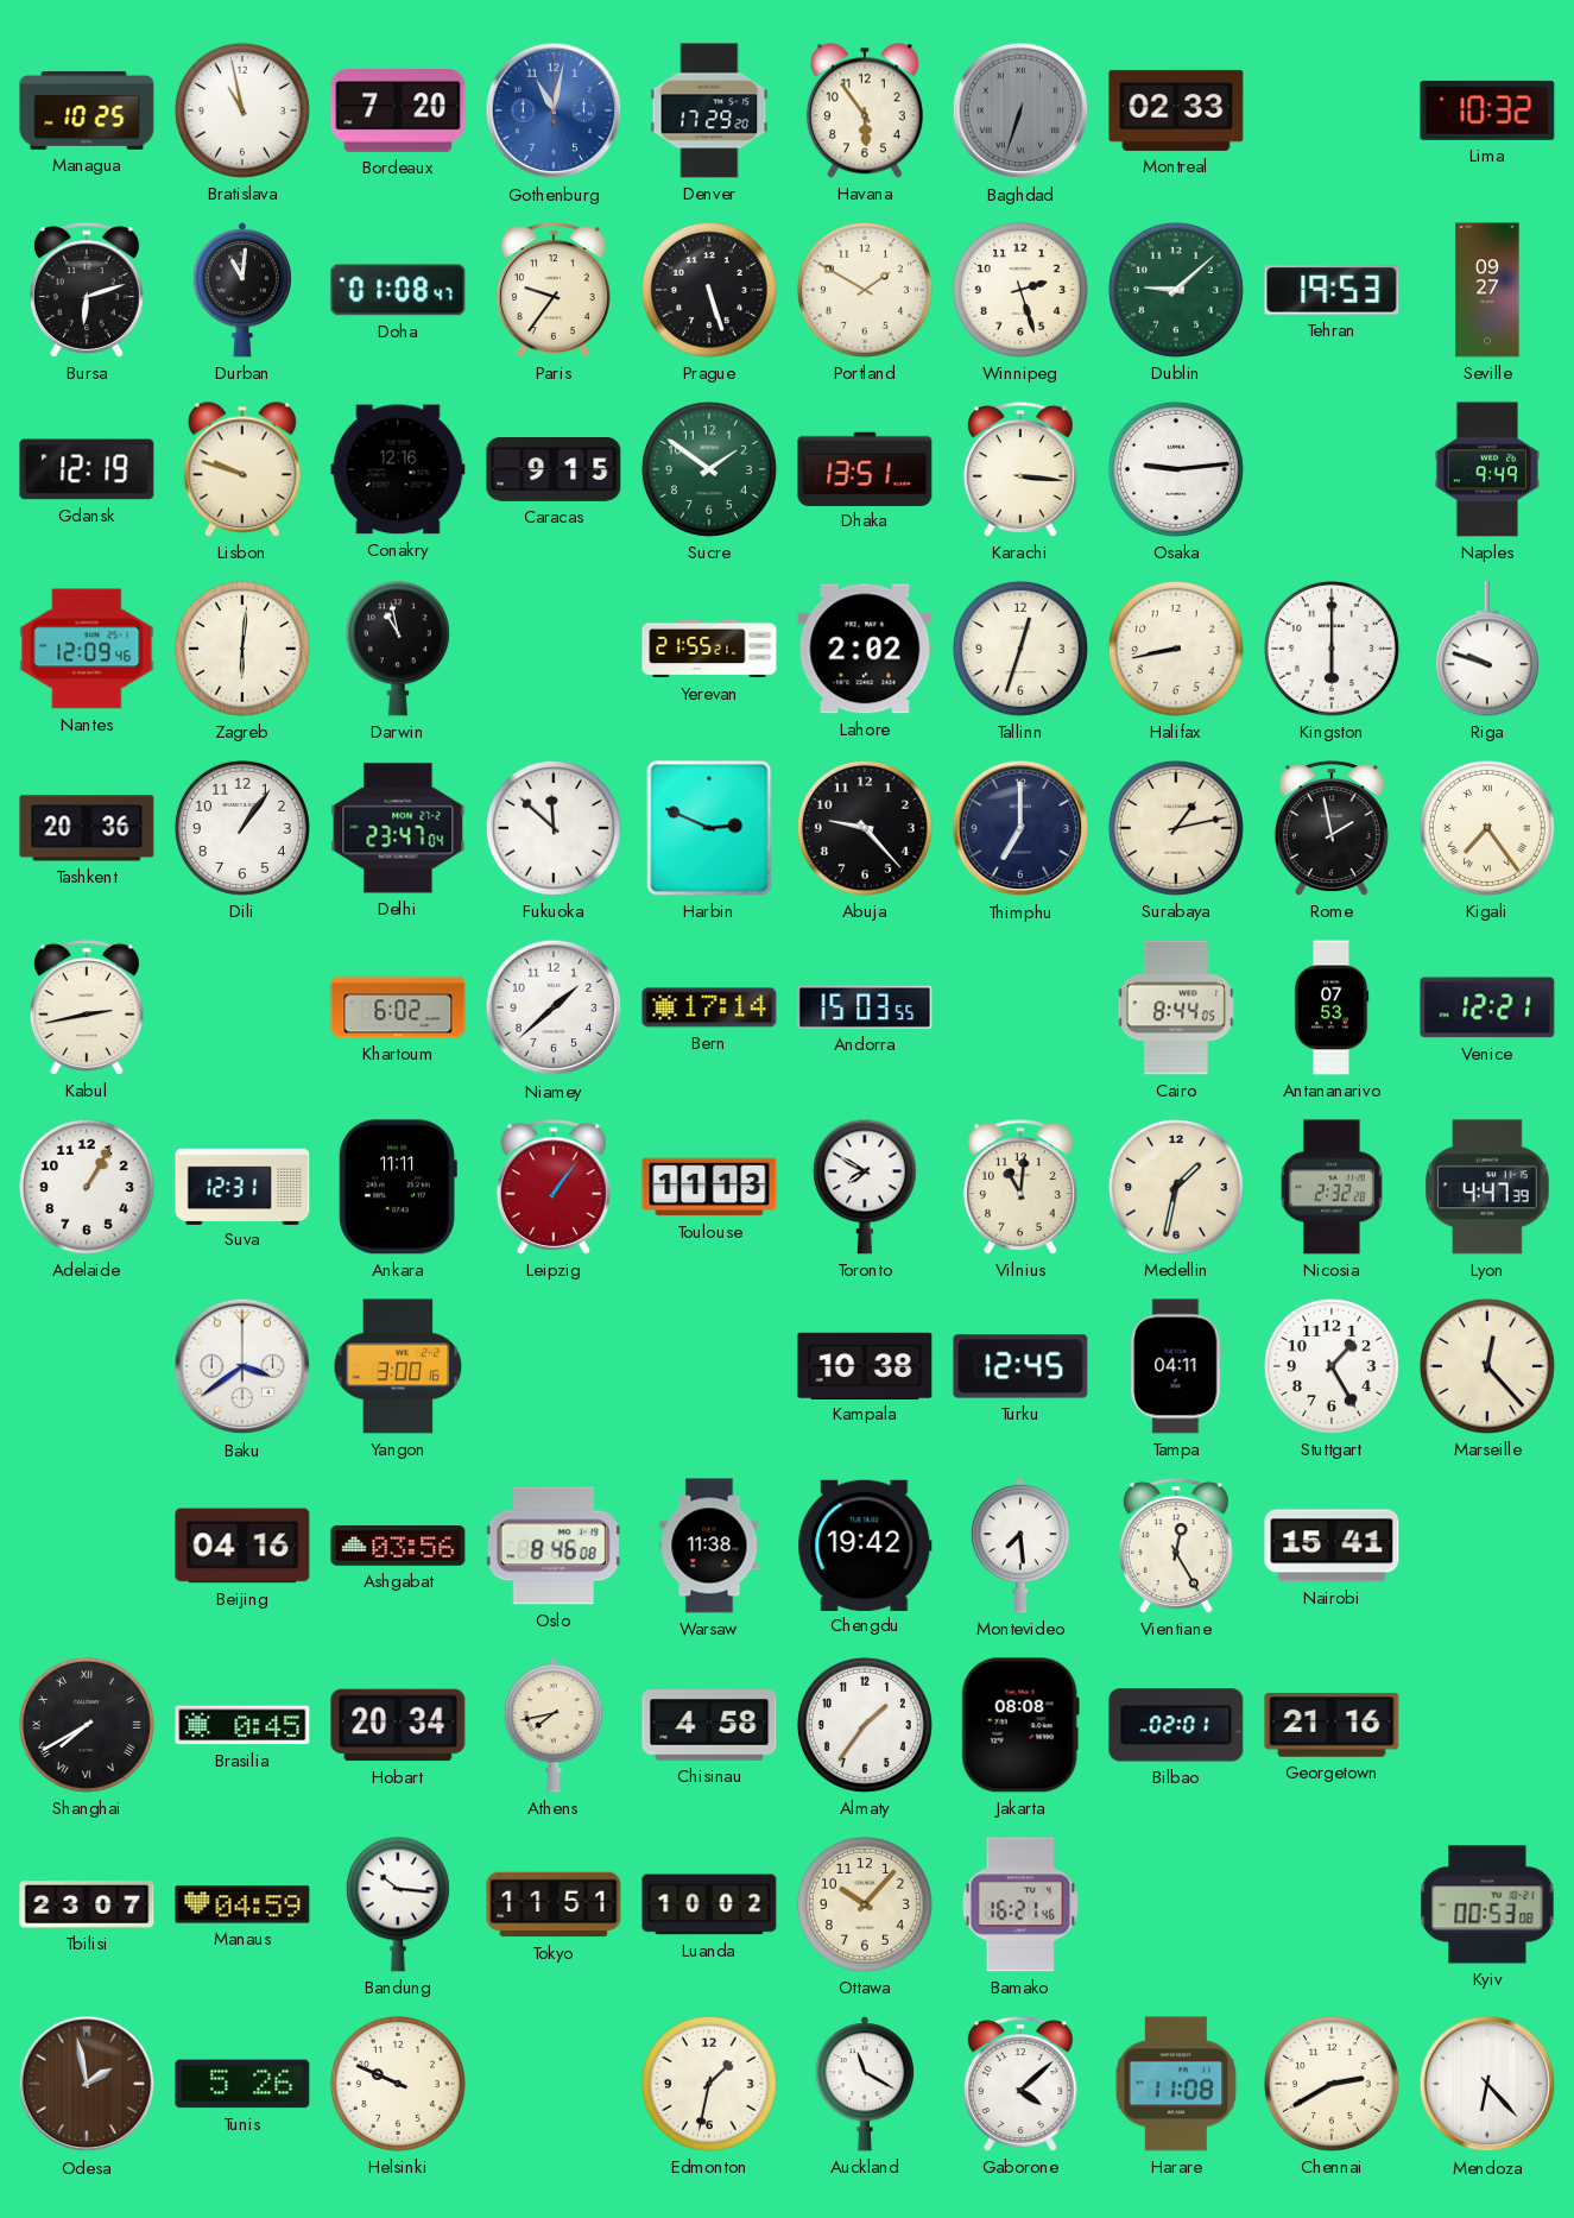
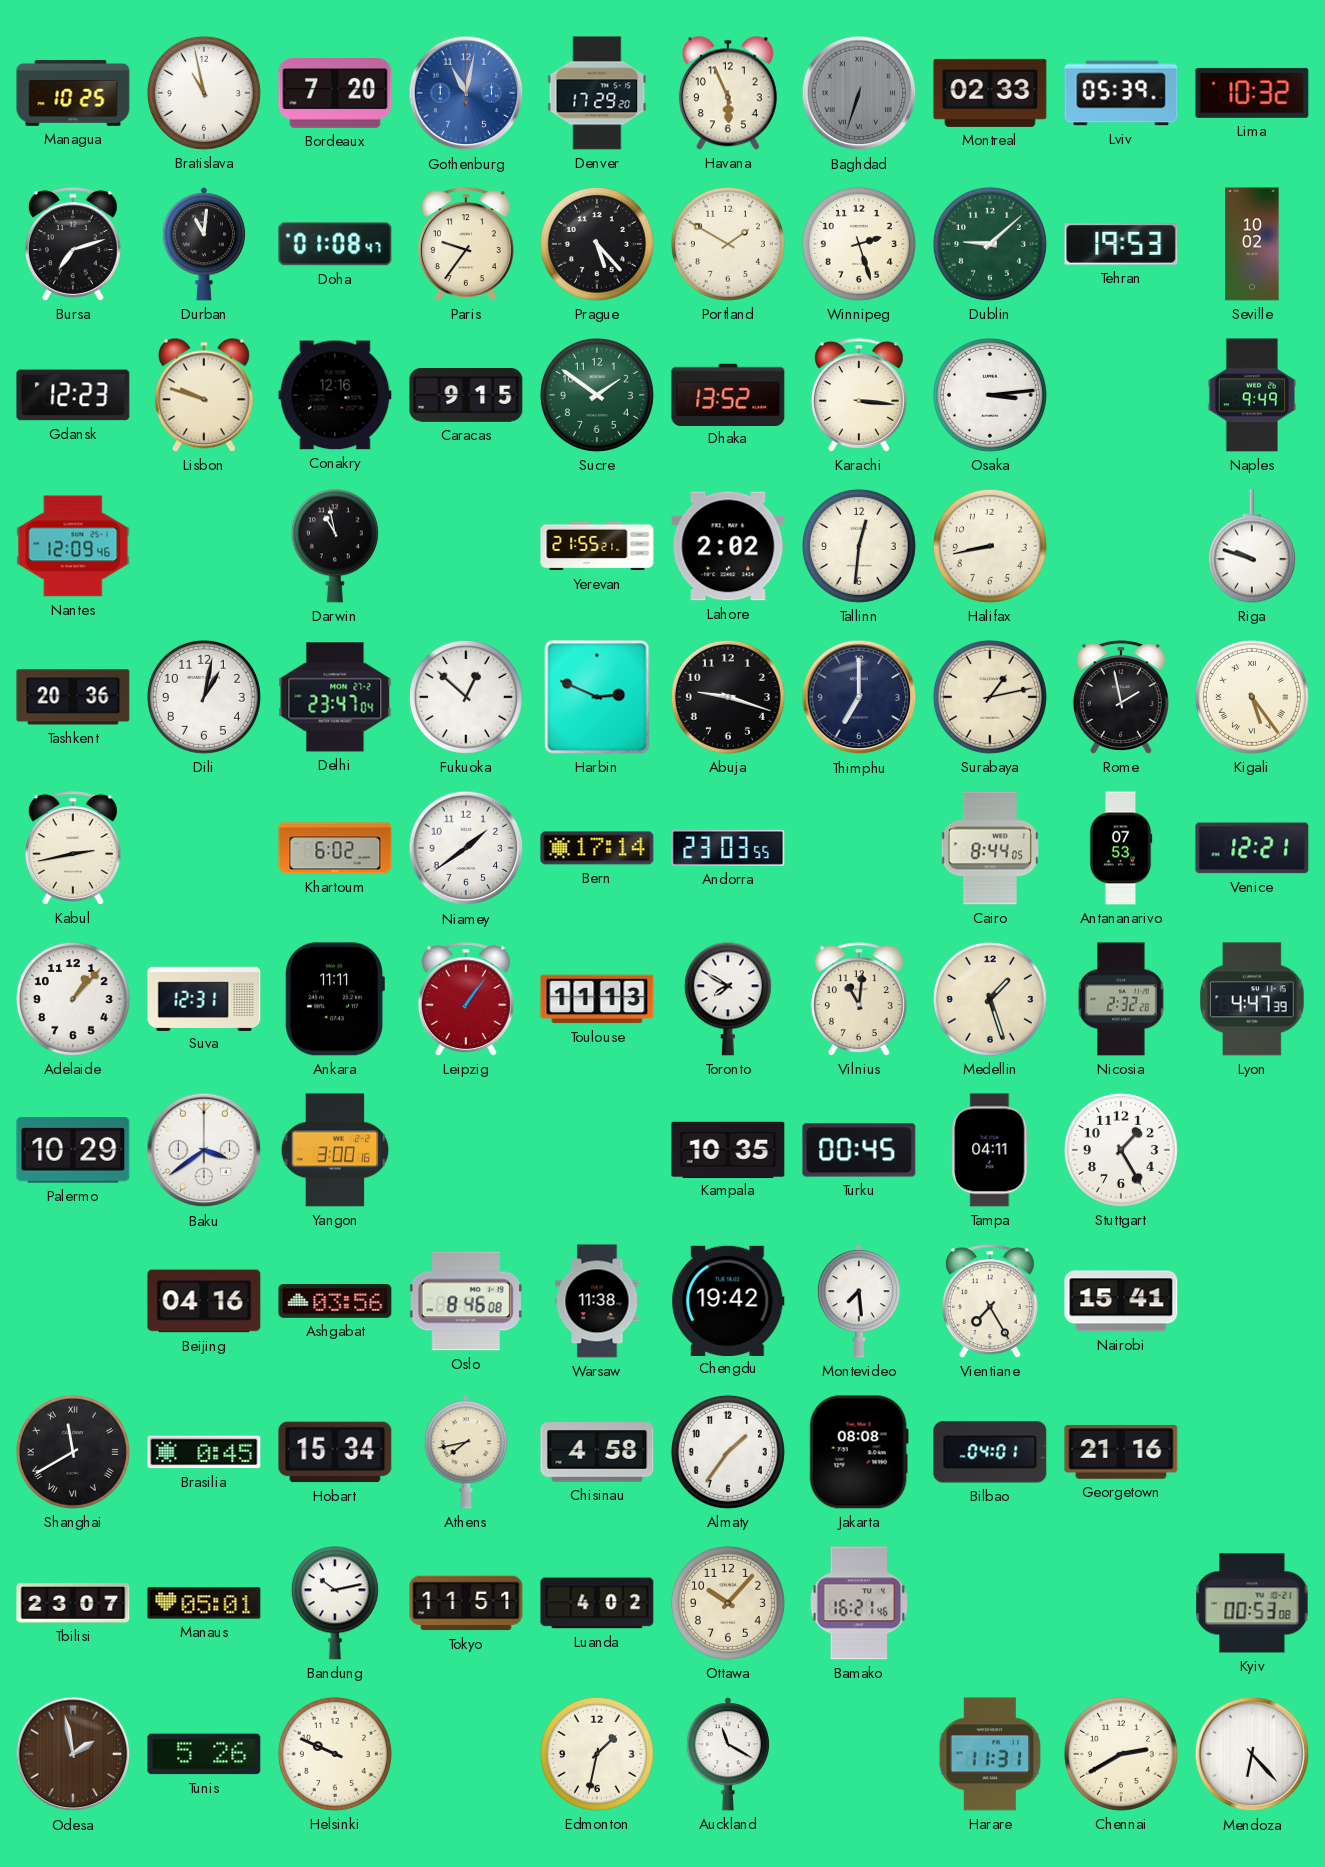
Havana: 5:54 -> 5:56 (728, 93)
Lviv: none -> 05:39 (1121, 93)
Bursa: 6:12 -> 7:12 (73, 244)
Prague: 5:27 -> 5:23 (597, 244)
Seville: 09:27 -> 10:02 (1252, 244)
Gdansk: 12:19 -> 12:23 (73, 395)
Dhaka: 13:51 -> 13:52 (728, 394)
Osaka: 9:14 -> 3:14 (990, 395)
Zagreb: 6:01 -> none (242, 649)
Tallinn: 12:33 -> 12:31 (859, 546)
Kingston: 6:00 -> none (1332, 649)
Dili: 1:06 -> 1:02 (204, 697)
Fukuoka: 11:52 -> 12:52 (466, 697)
Abuja: 9:23 -> 9:18 (728, 697)
Kigali: 7:24 -> 5:24 (1252, 697)
Niamey: 1:38 -> 1:39 (466, 848)
Andorra: 15:03 -> 23:03 (728, 848)
Adelaide: 1:05 -> 1:07 (73, 999)
Medellin: 1:32 -> 1:27 (990, 999)
Palermo: none -> 10:29 (73, 1150)
Kampala: 10:38 -> 10:35 (728, 1149)
Turku: 12:45 -> 00:45 (859, 1150)
Marseille: 12:23 -> none (1487, 1366)
Vientiane: 12:25 -> 7:25 (990, 1301)
Shanghai: 7:40 -> 11:40 (73, 1452)
Hobart: 20:34 -> 15:34 (335, 1452)
Bilbao: 02:01 -> 04:01 (990, 1452)
Manaus: 04:59 -> 05:01 (204, 1603)
Bandung: 10:16 -> 10:13 (335, 1603)
Luanda: 10:02 -> 4:02 (597, 1603)
Gaborone: 4:08 -> none (1020, 2084)
Harare: 11:08 -> 11:31 (990, 1754)
